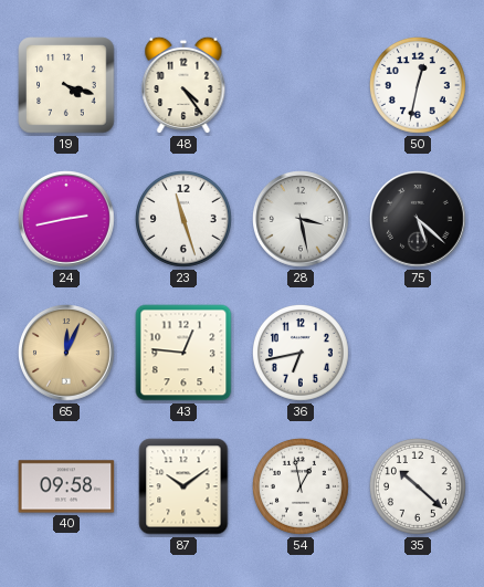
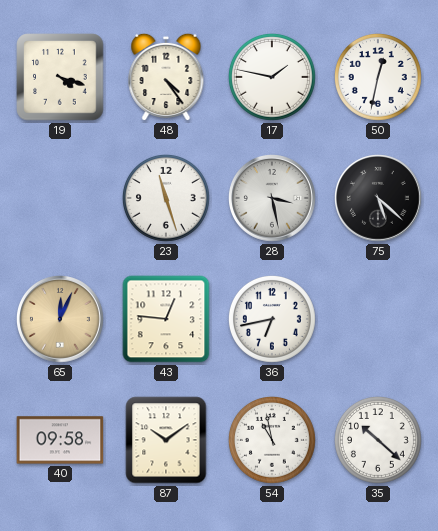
17: none -> 1:47 (272, 77)
24: 2:43 -> none (67, 220)
54: 12:58 -> 10:58 (272, 440)
